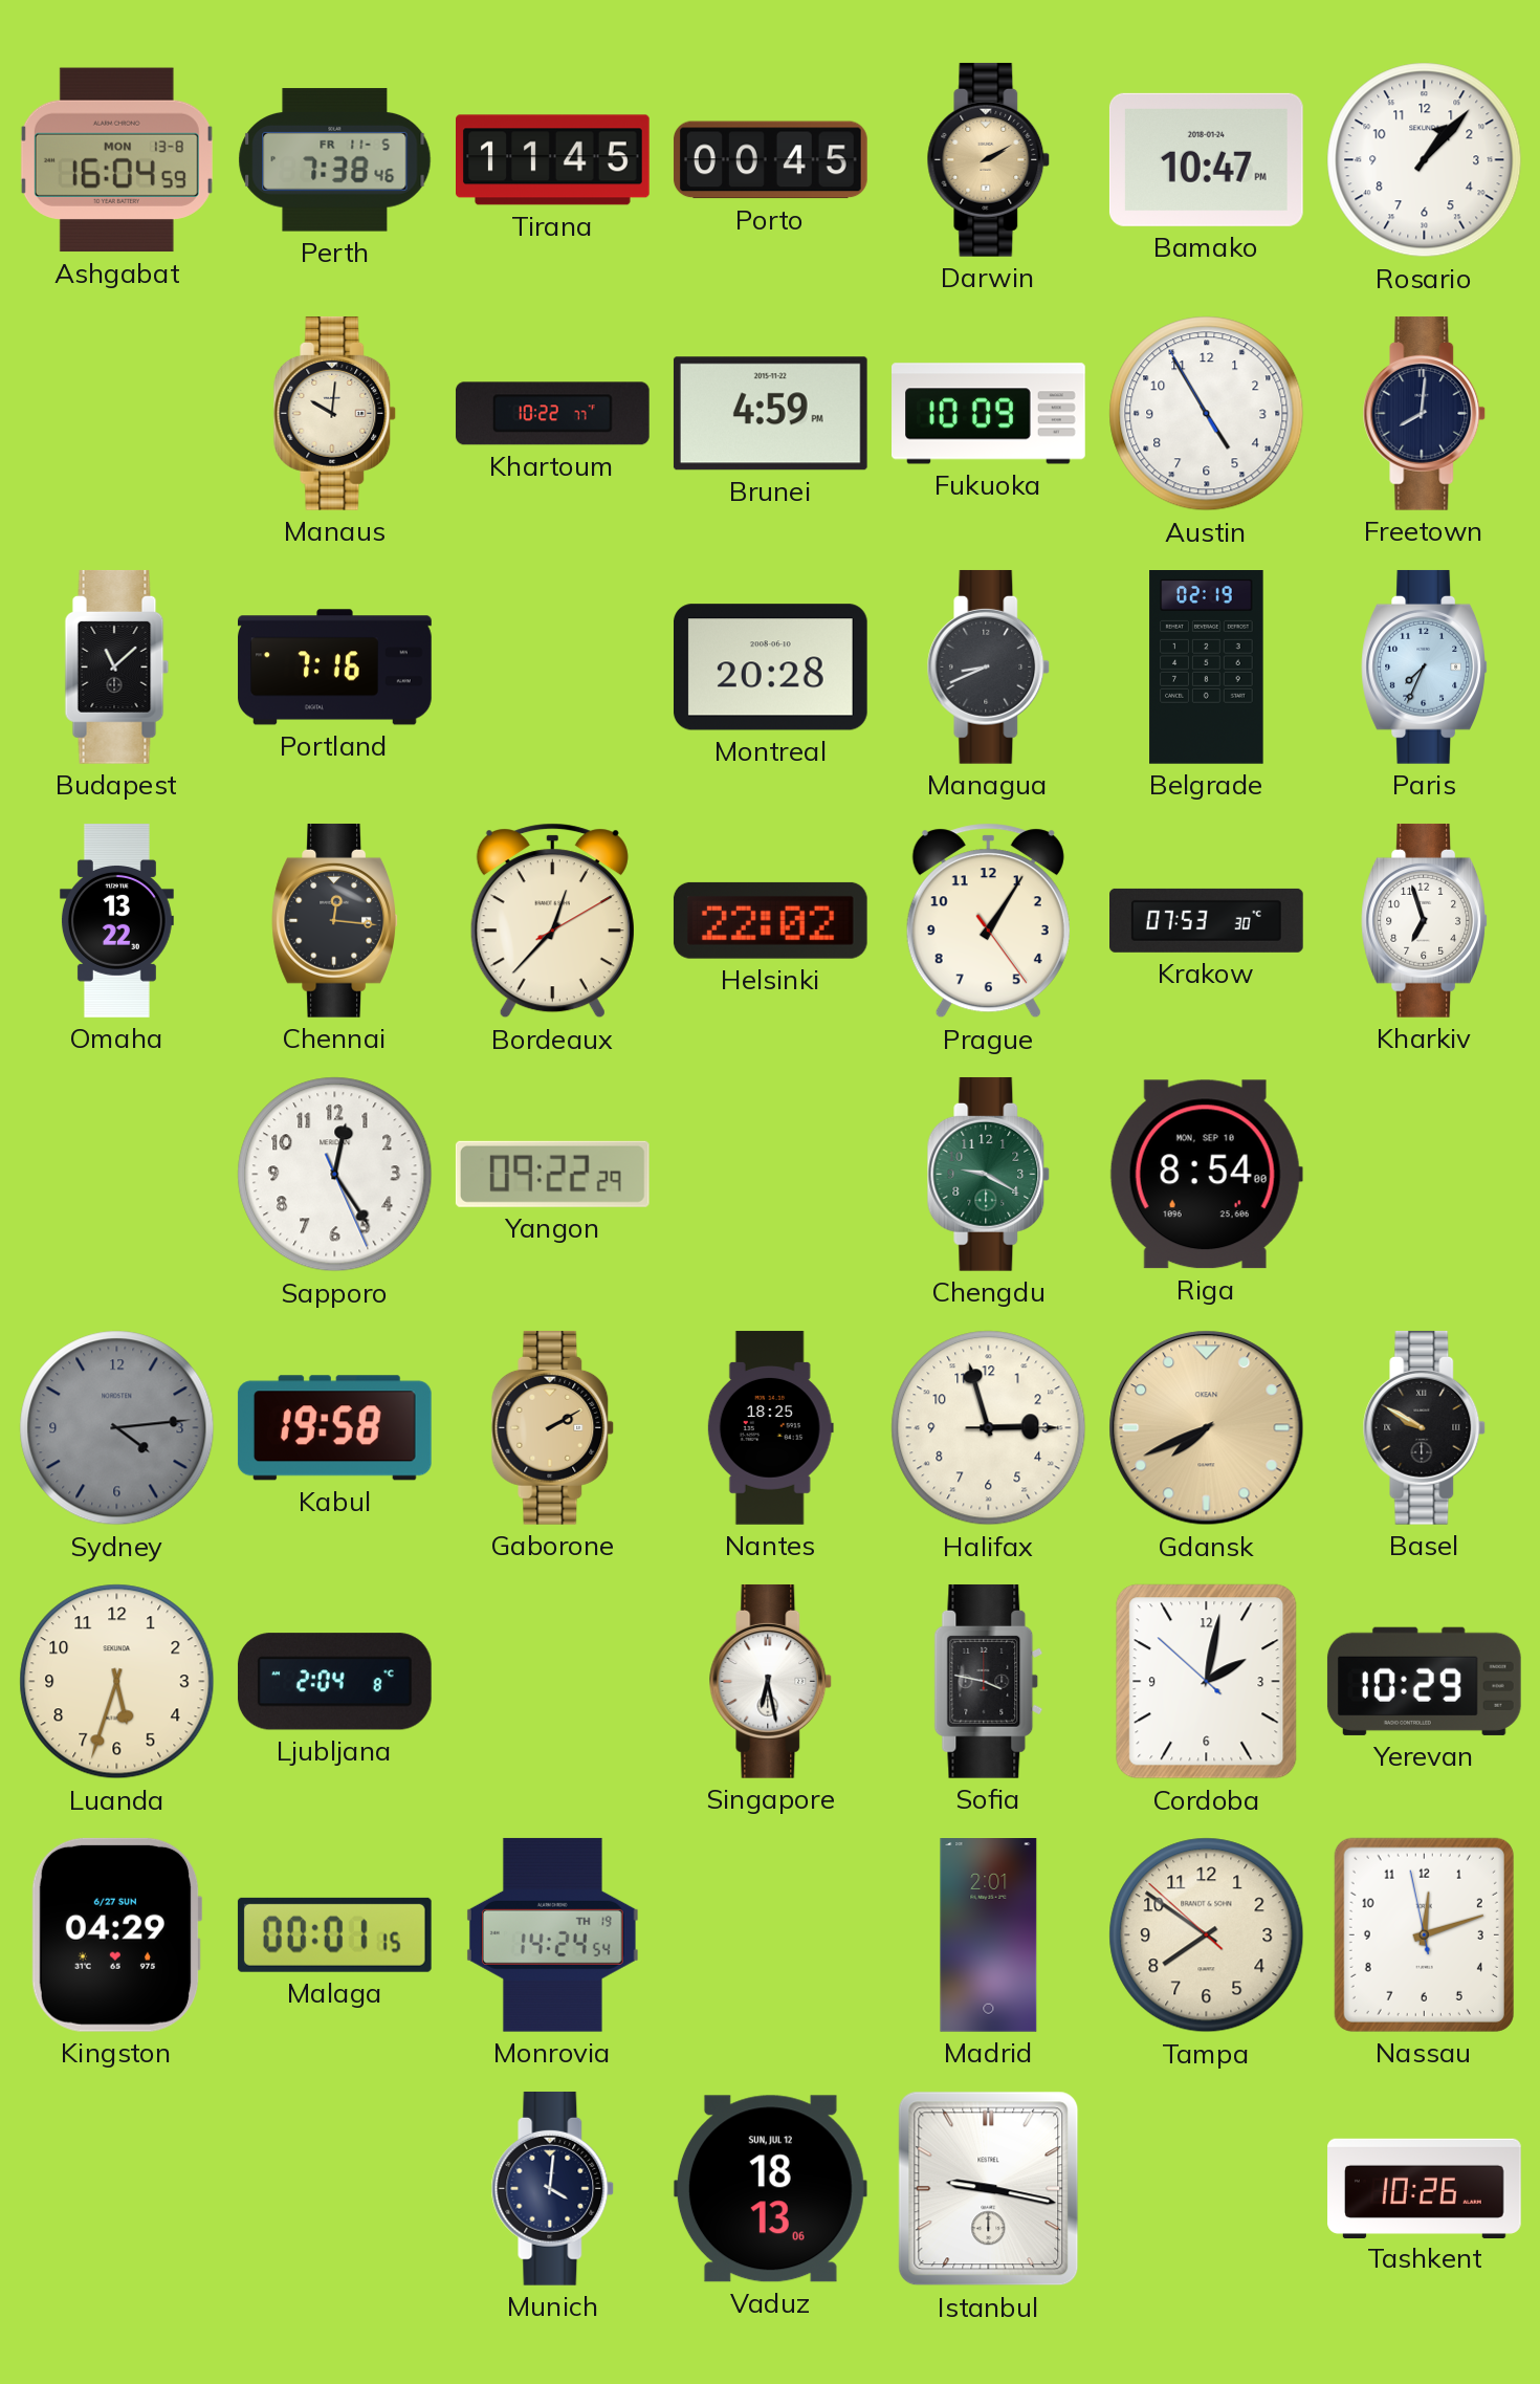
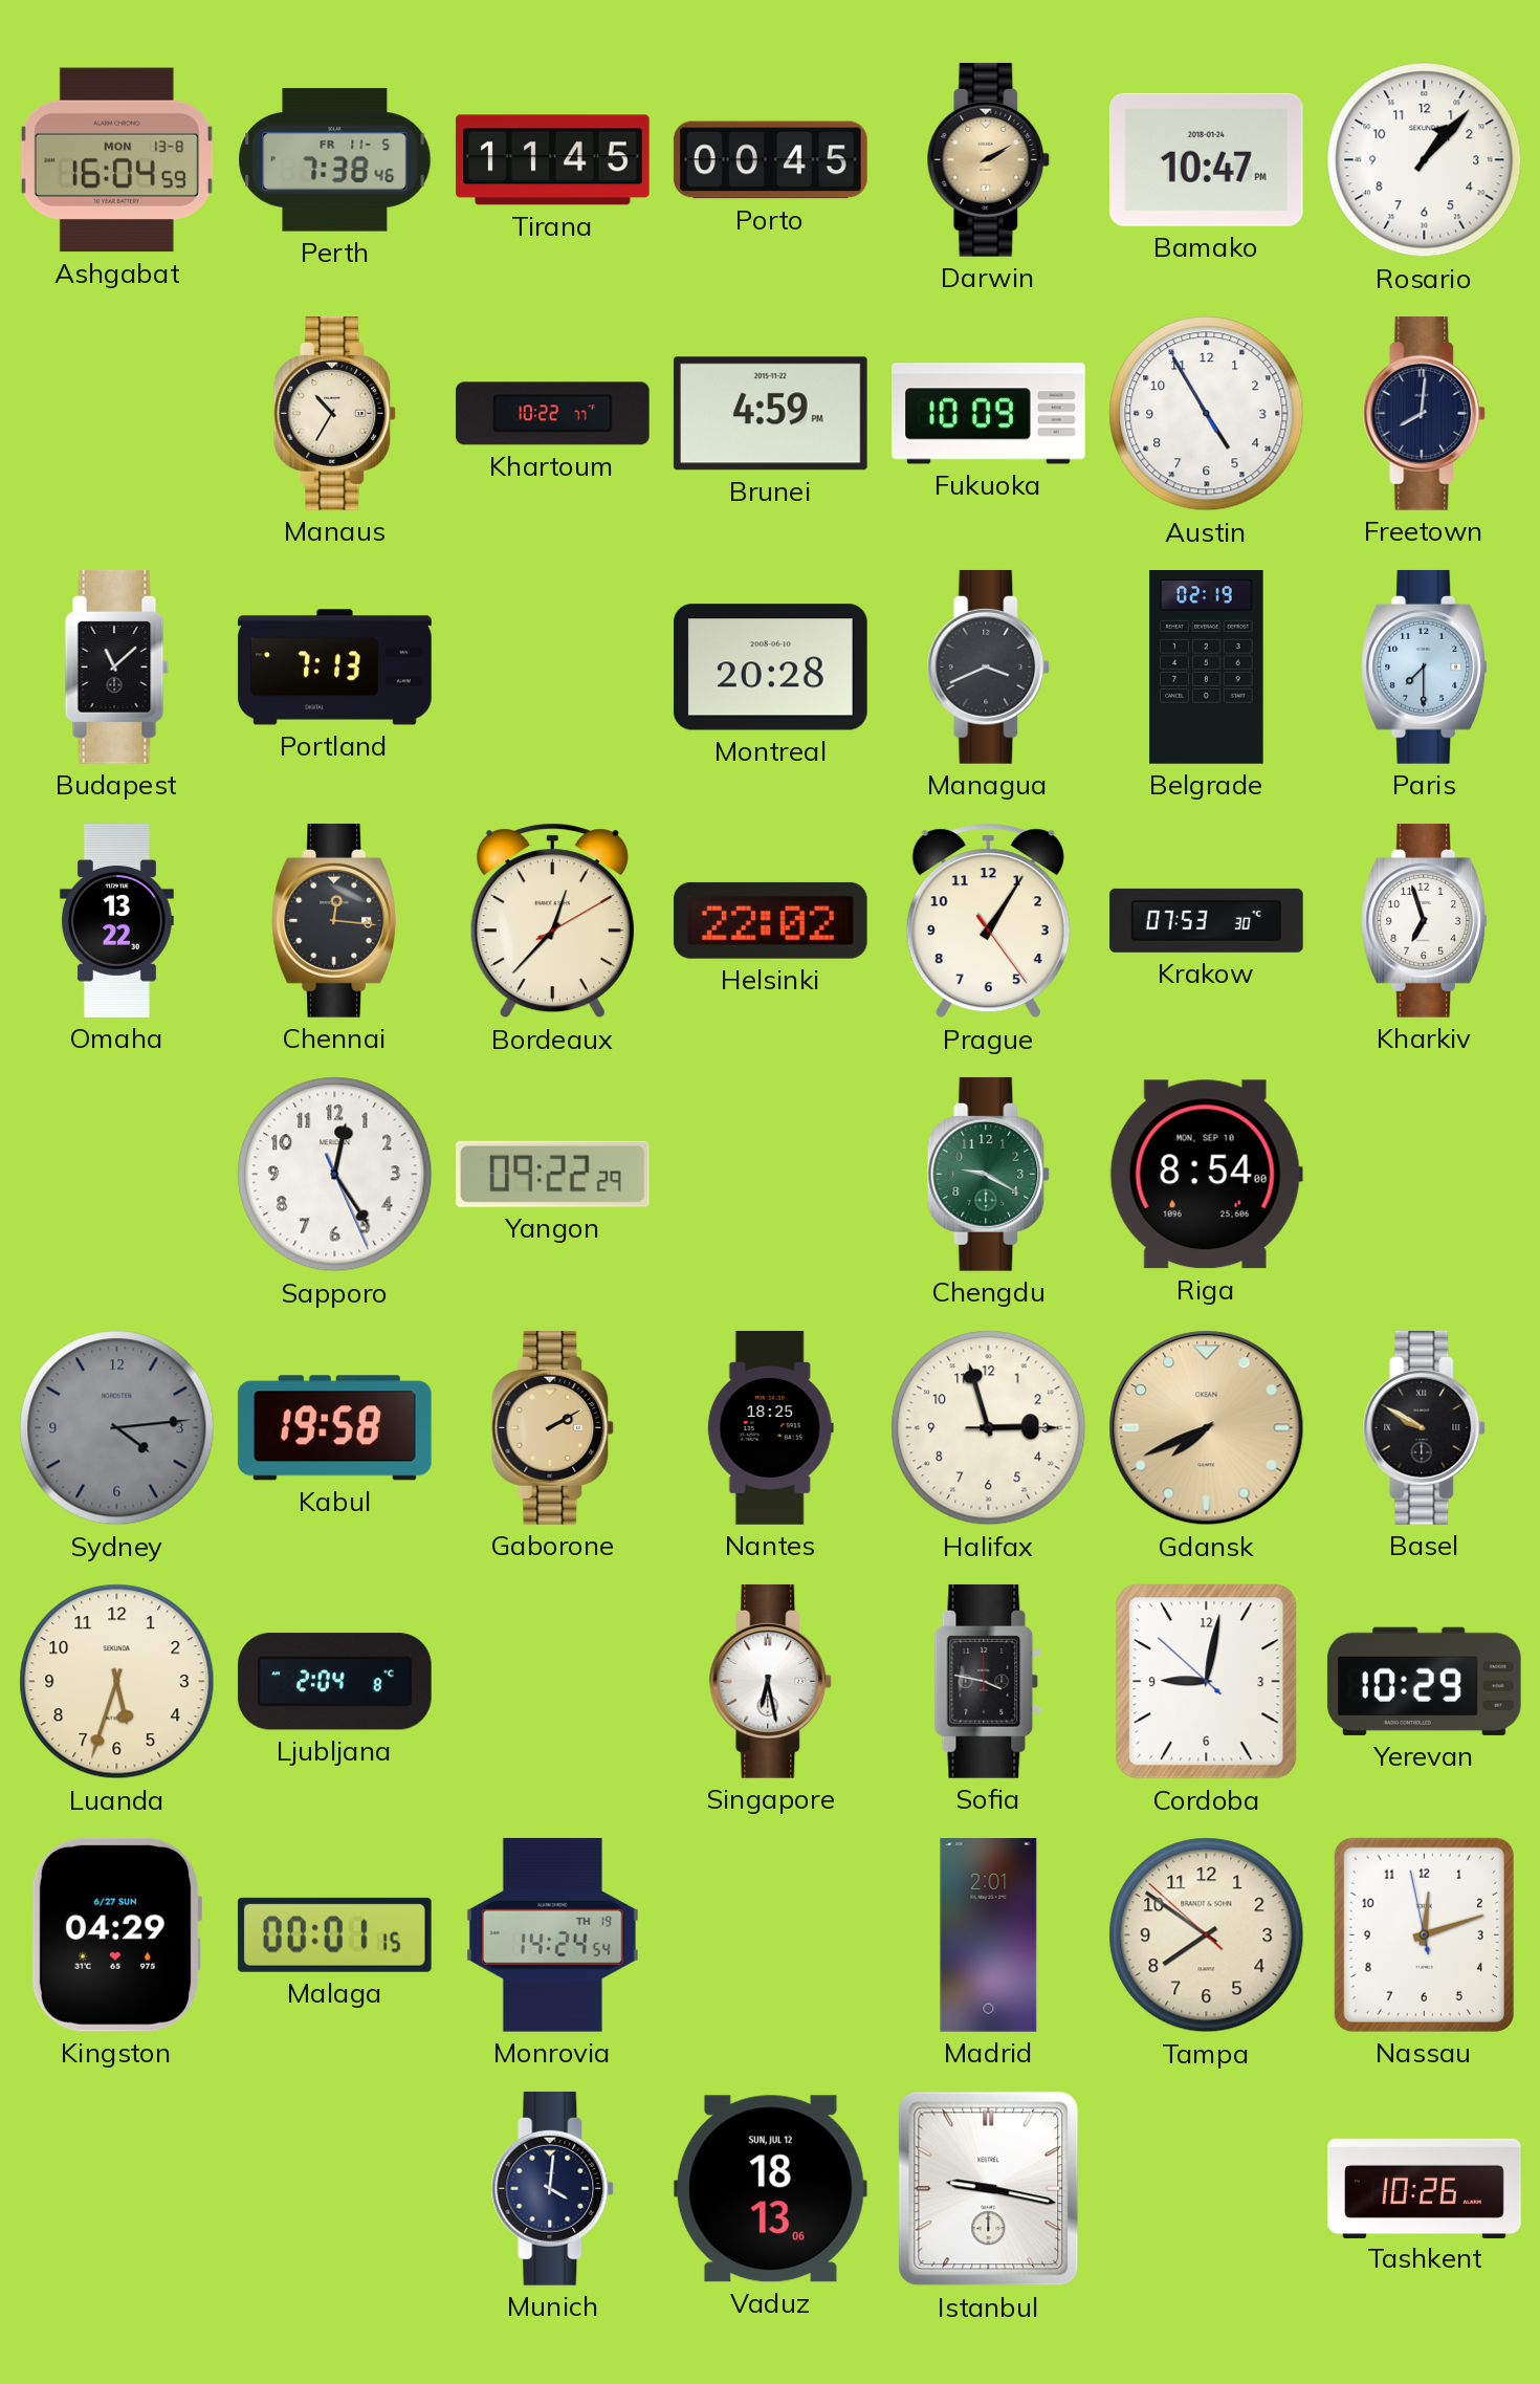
Manaus: 10:01 -> 10:35 (335, 413)
Portland: 7:16 -> 7:13 (335, 668)
Managua: 8:41 -> 3:41 (989, 666)
Paris: 7:34 -> 7:30 (1424, 666)
Cordoba: 2:01 -> 9:01 (1207, 1682)
